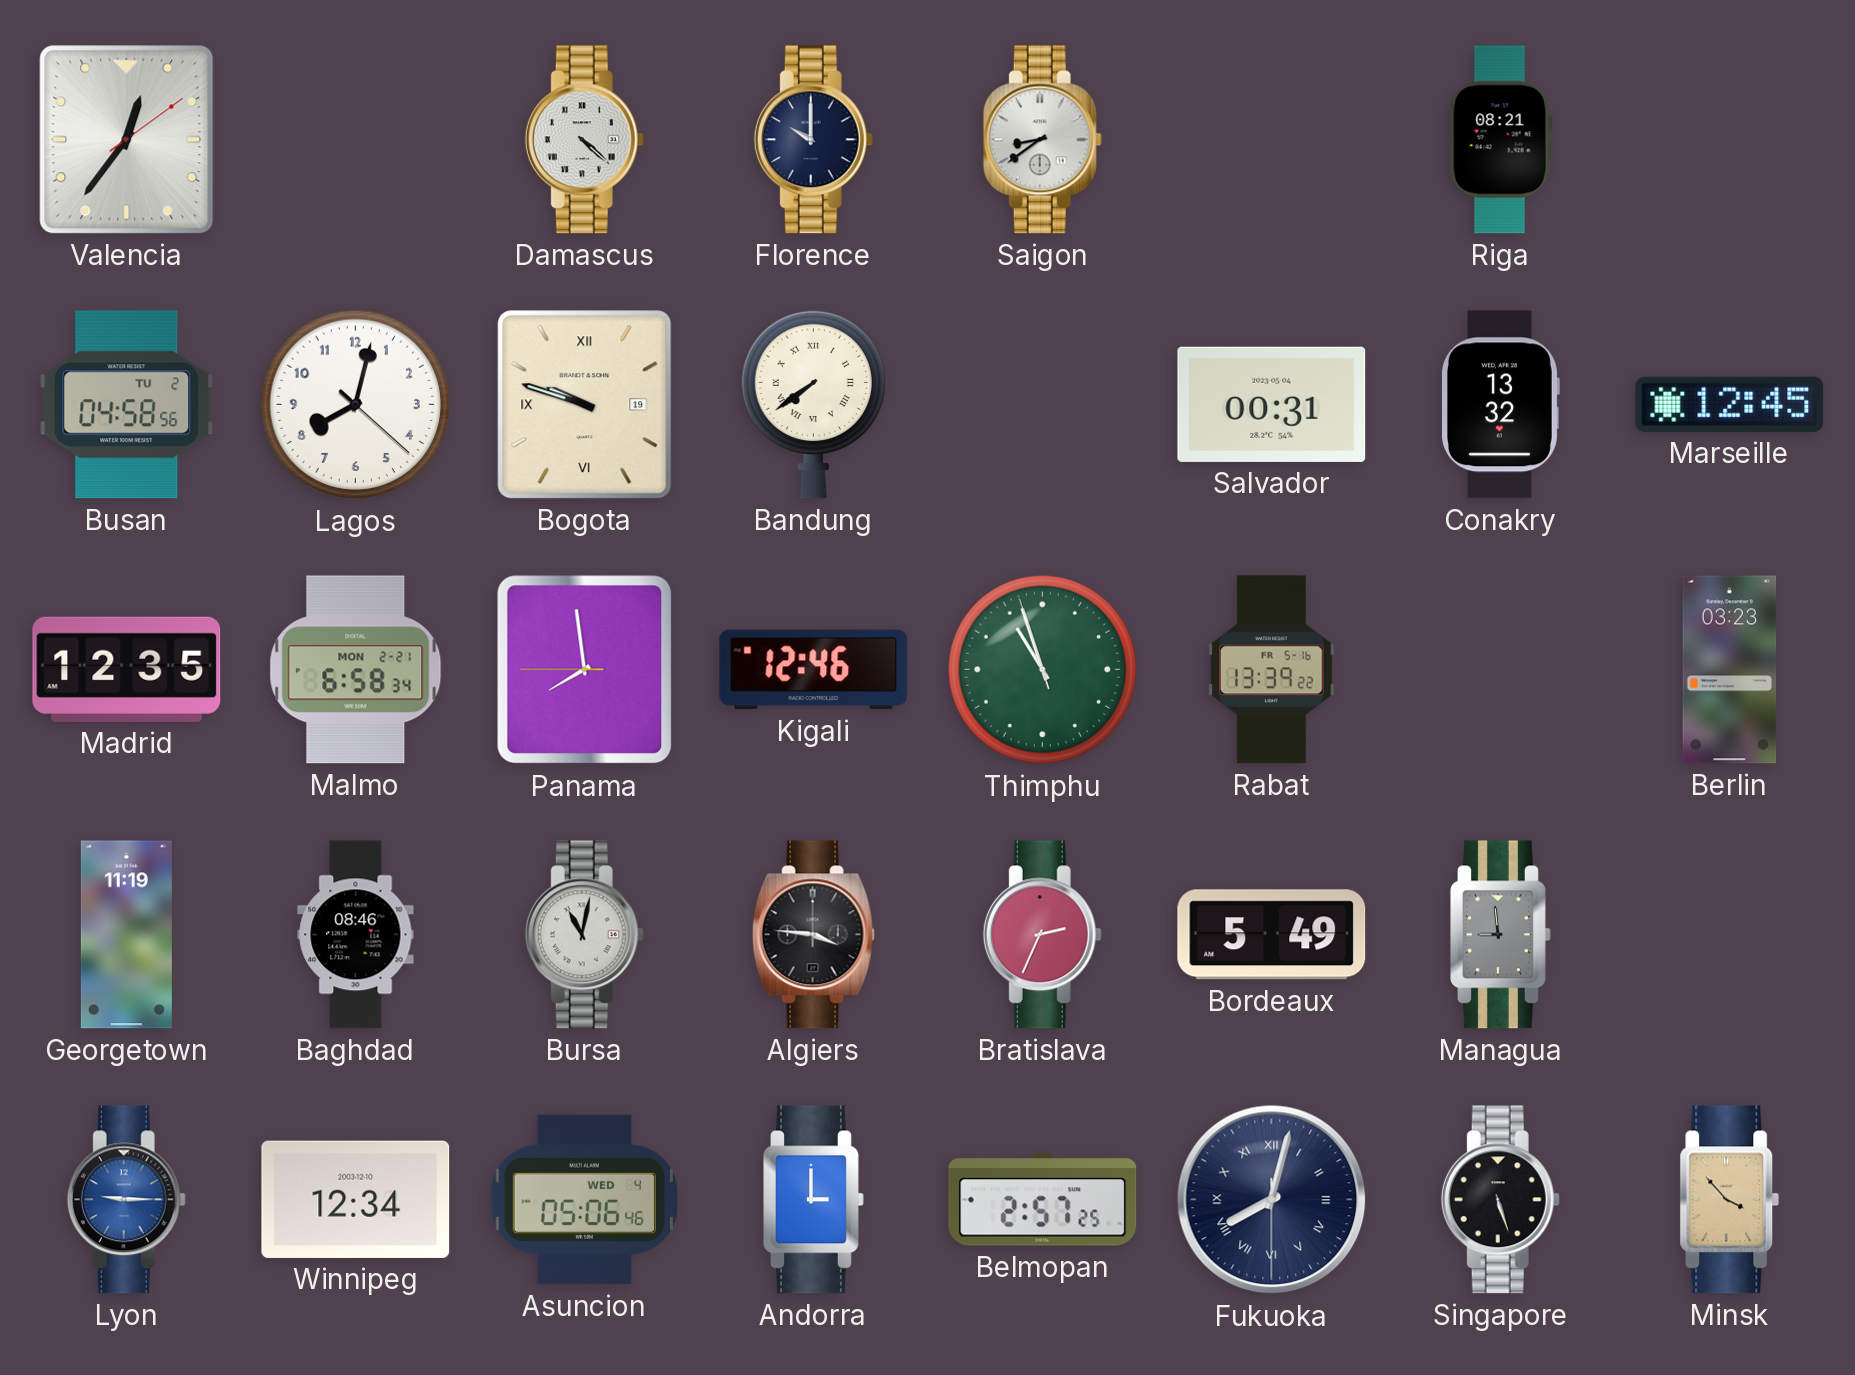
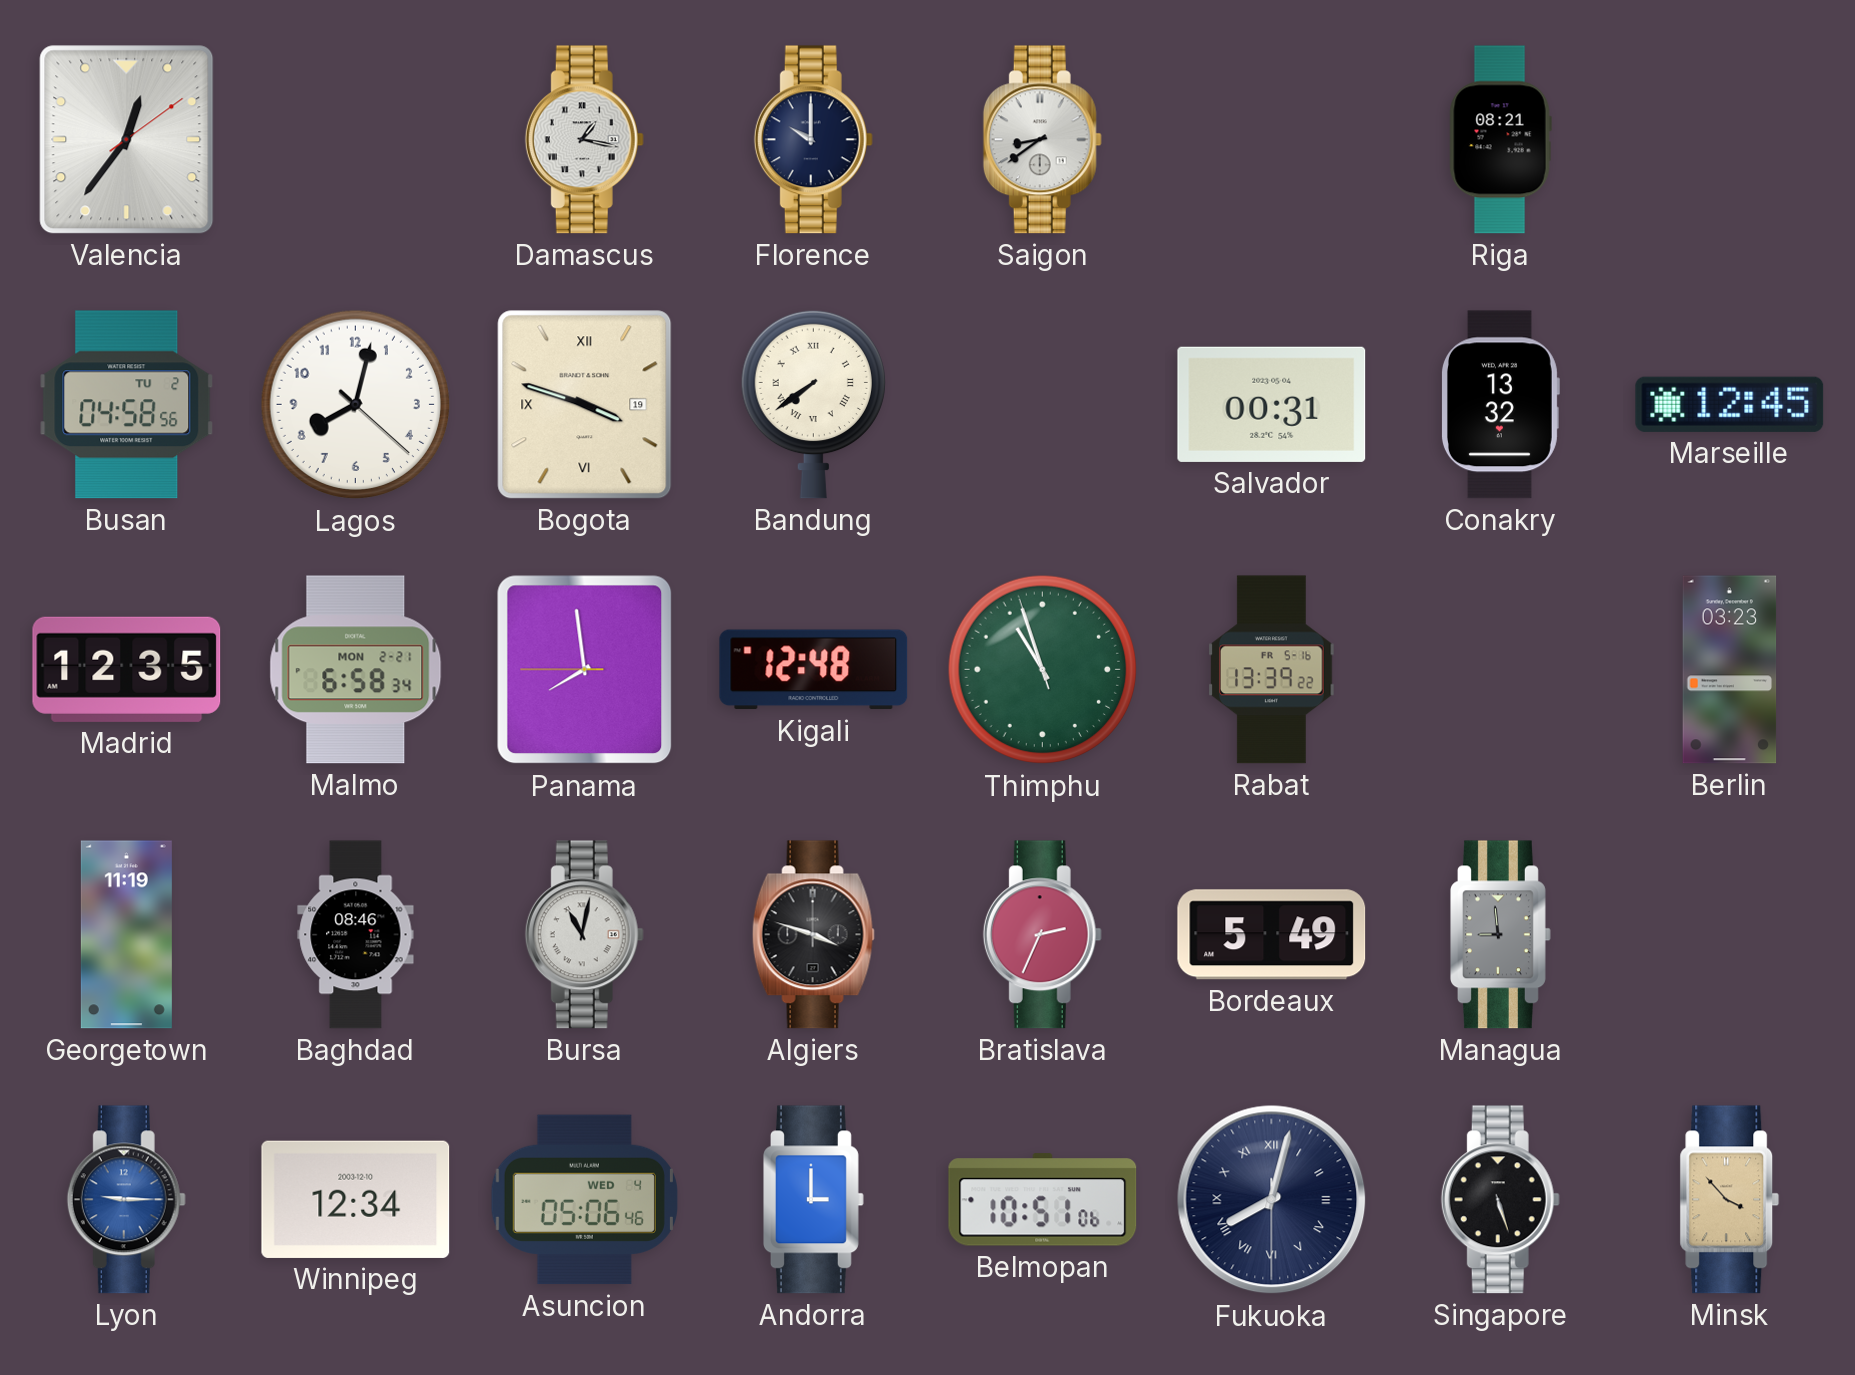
Damascus: 4:22 -> 1:17 (584, 140)
Bogota: 9:48 -> 3:48 (585, 405)
Kigali: 12:46 -> 12:48 (814, 670)
Algiers: 3:46 -> 3:48 (813, 935)
Belmopan: 2:57 -> 10:51 (1043, 1200)
